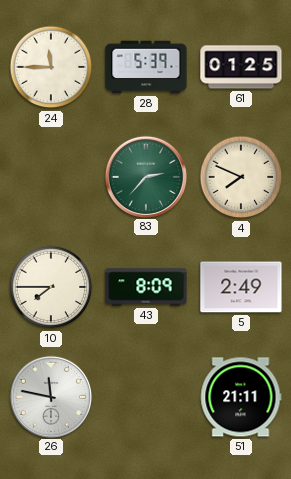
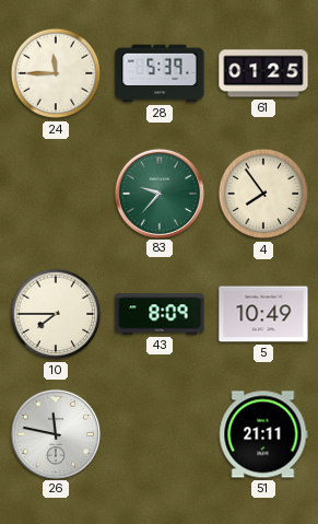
83: 2:37 -> 9:37 (158, 193)
4: 7:49 -> 7:54 (263, 194)
5: 2:49 -> 10:49 (263, 314)
